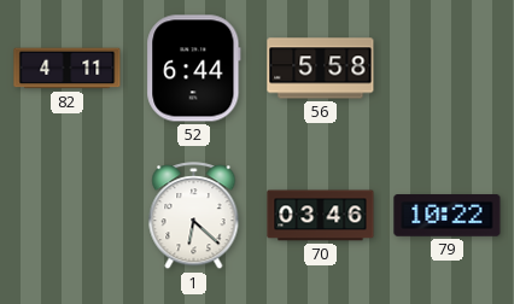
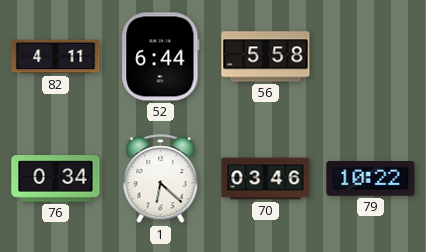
76: none -> 0:34 (56, 179)
